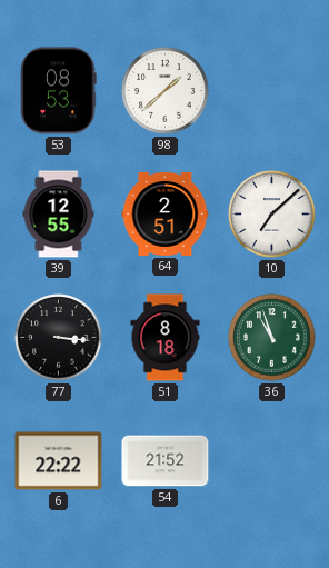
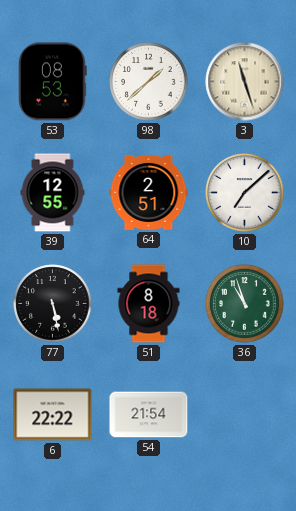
3: none -> 11:27 (245, 82)
77: 3:16 -> 5:28 (53, 304)
54: 21:52 -> 21:54 (149, 415)
